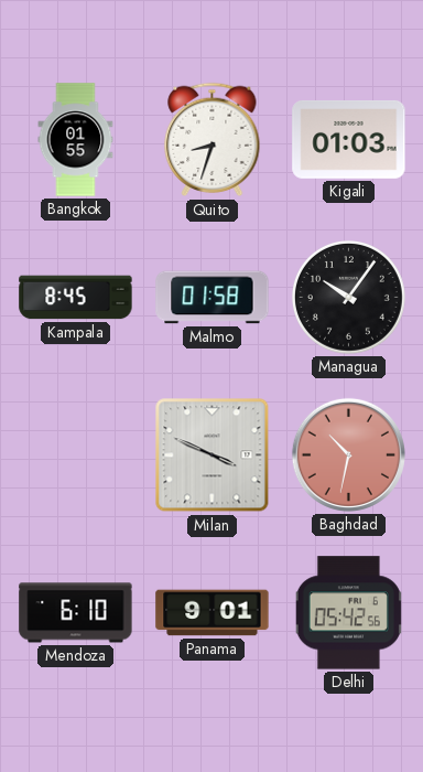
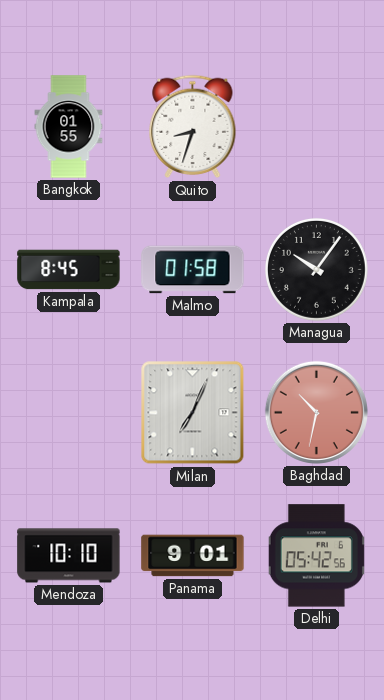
Kigali: 01:03 -> none (349, 139)
Milan: 3:49 -> 7:04 (193, 413)
Mendoza: 6:10 -> 10:10 (69, 556)
